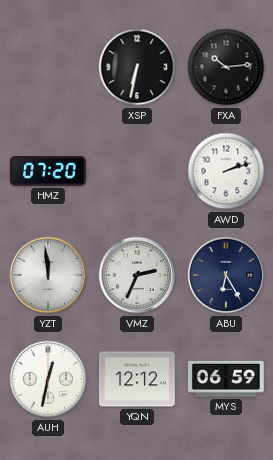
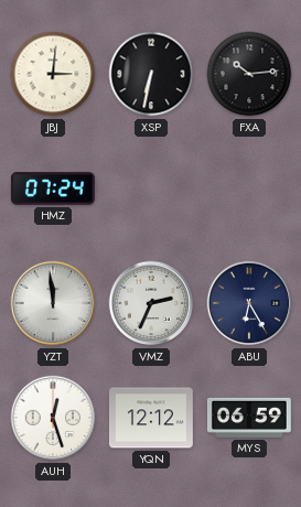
JBJ: none -> 3:01 (53, 74)
HMZ: 07:20 -> 07:24 (53, 188)
AWD: 2:12 -> none (226, 171)
AUH: 12:32 -> 12:27 (53, 418)
